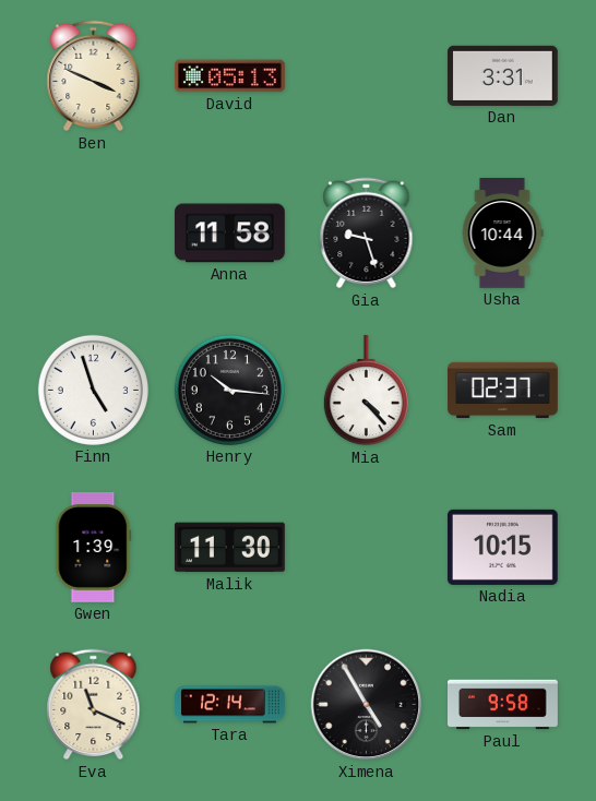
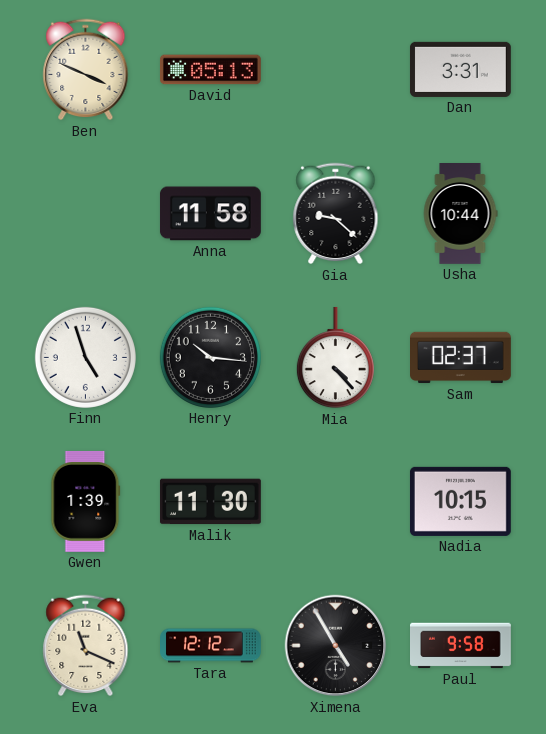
Gia: 9:27 -> 9:22 (336, 214)
Tara: 12:14 -> 12:12 (211, 646)
